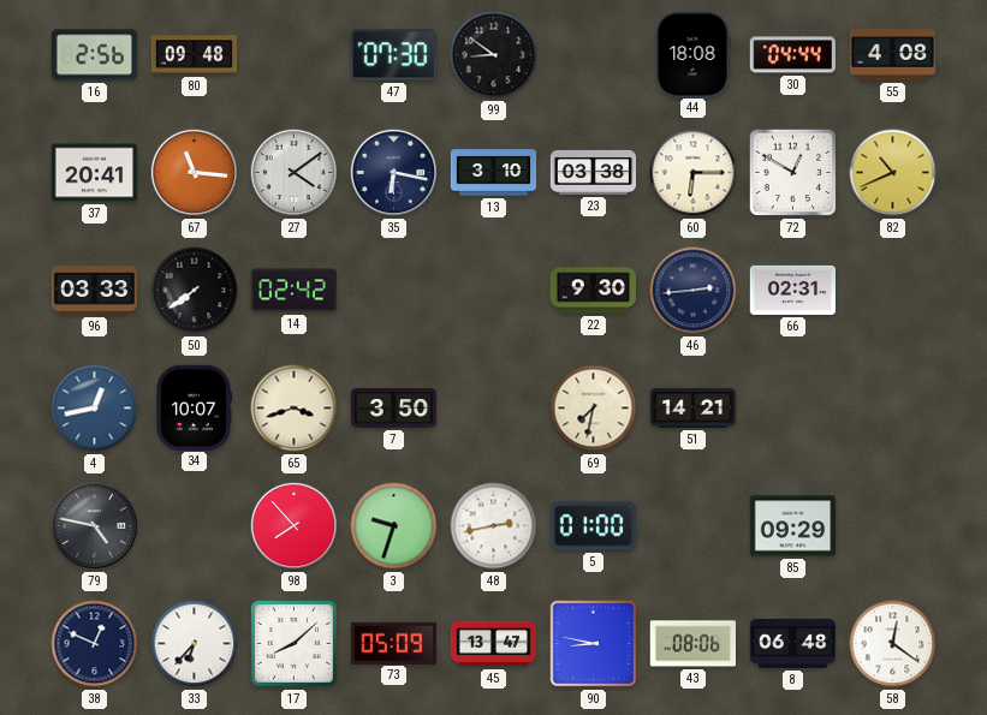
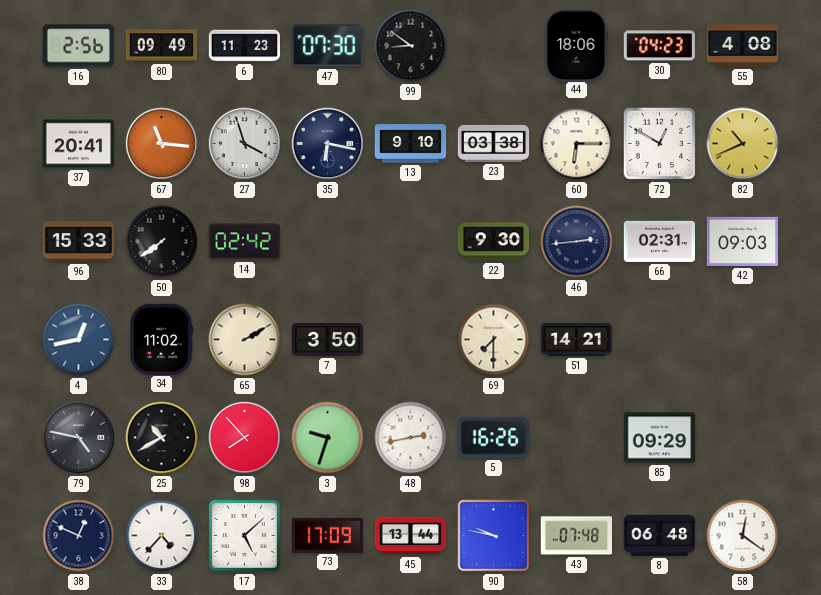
80: 09:48 -> 09:49 (162, 46)
6: none -> 11:23 (245, 46)
44: 18:08 -> 18:06 (576, 45)
30: 04:44 -> 04:23 (659, 46)
27: 4:09 -> 3:57 (245, 144)
13: 3:10 -> 9:10 (411, 144)
96: 03:33 -> 15:33 (79, 242)
42: none -> 09:03 (742, 241)
34: 10:07 -> 11:02 (161, 339)
65: 3:42 -> 2:10 (245, 340)
69: 7:32 -> 7:30 (494, 340)
25: none -> 10:40 (162, 438)
5: 01:00 -> 16:26 (493, 438)
33: 6:37 -> 4:37 (162, 536)
17: 8:08 -> 5:08 (244, 535)
73: 05:09 -> 17:09 (327, 535)
45: 13:47 -> 13:44 (411, 536)
90: 8:47 -> 9:47 (494, 536)
43: 08:06 -> 07:48 (576, 536)
